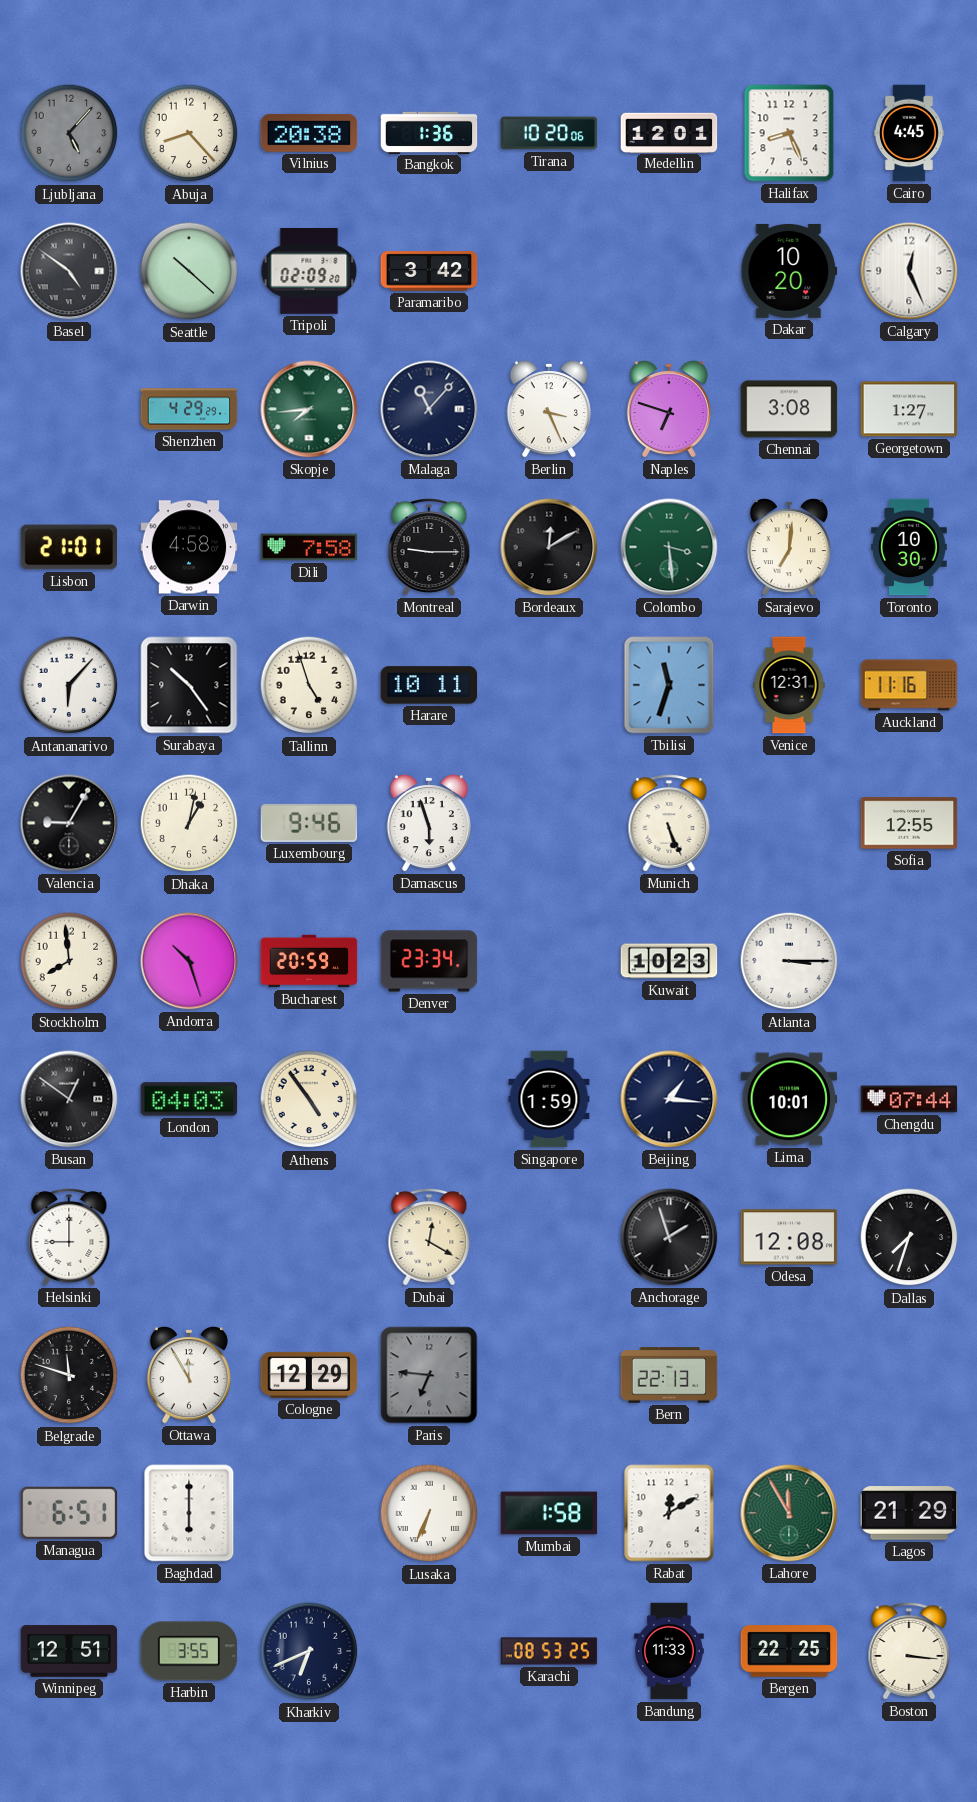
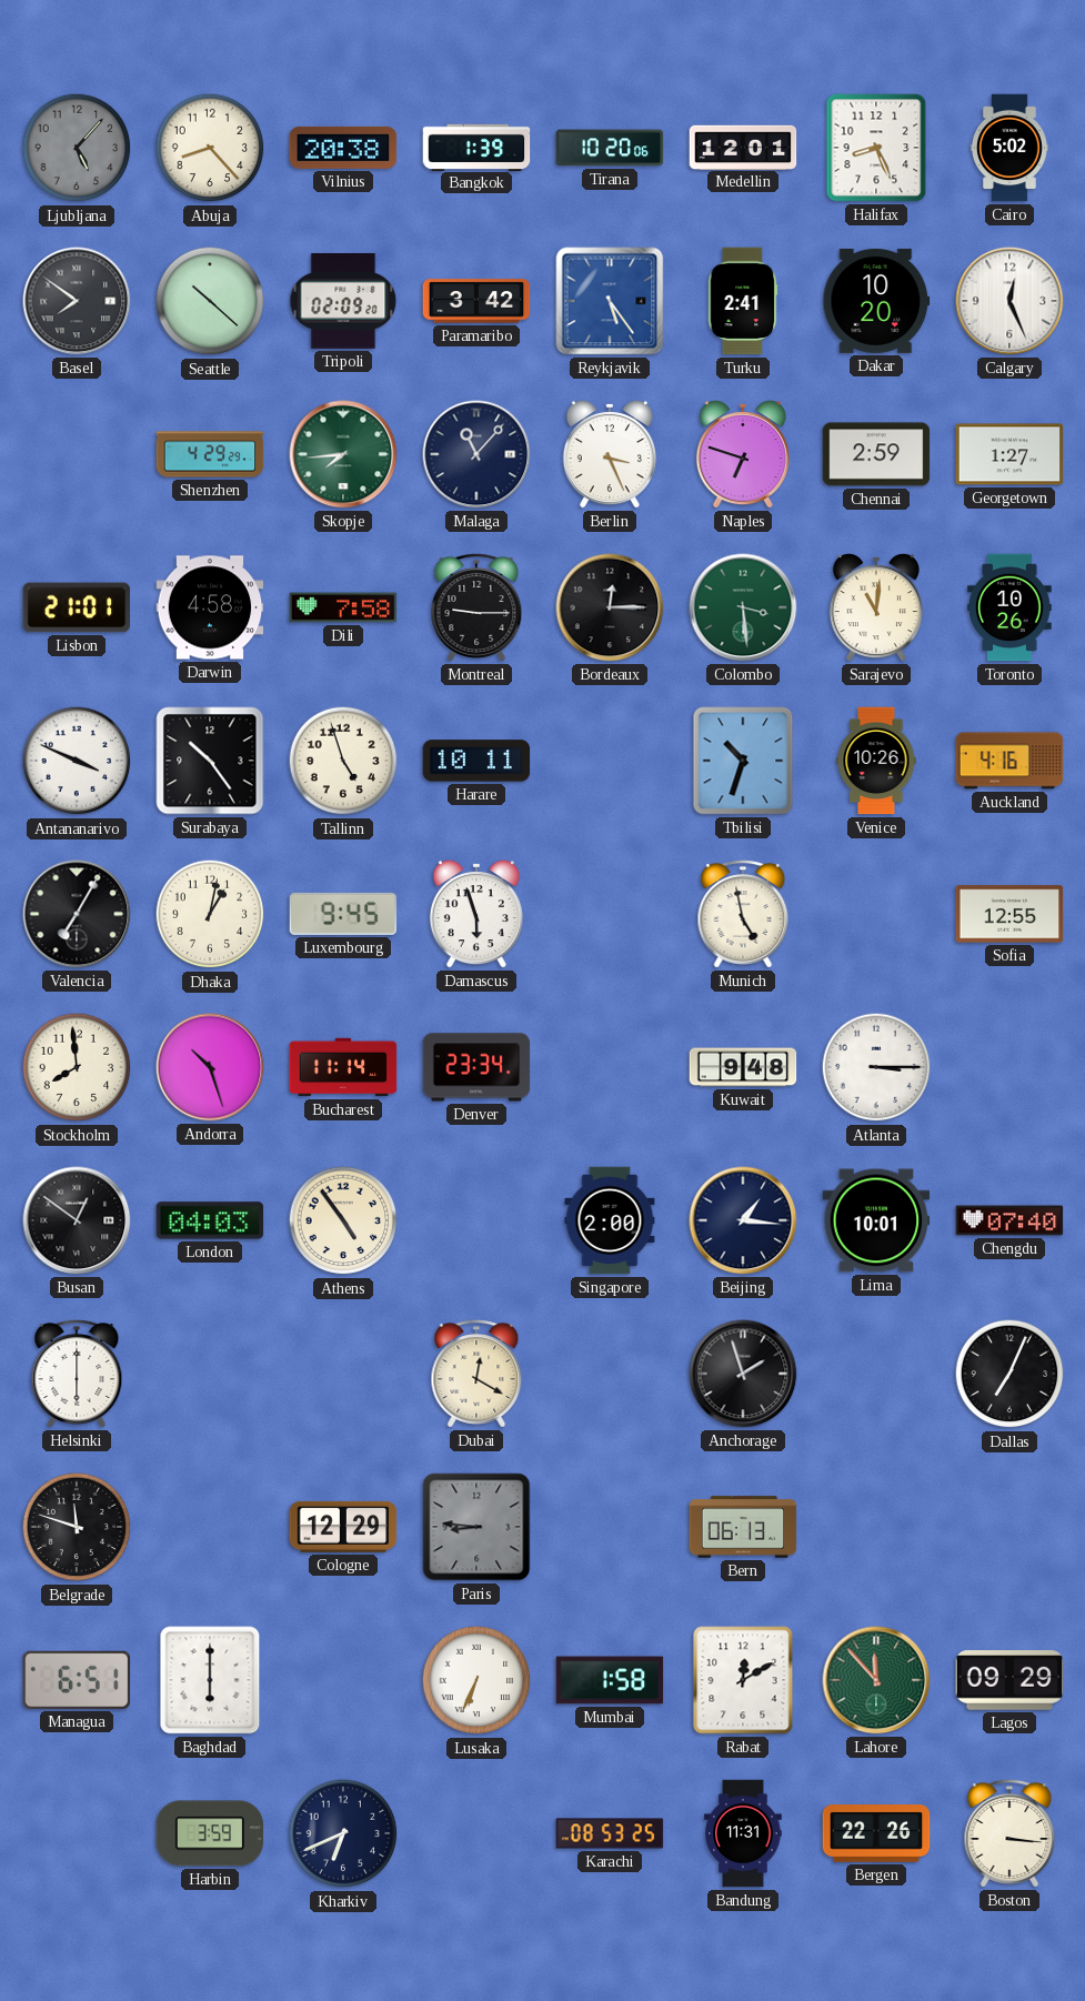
Bangkok: 1:36 -> 1:39 (476, 147)
Cairo: 4:45 -> 5:02 (1009, 148)
Basel: 4:51 -> 7:51 (77, 301)
Reykjavik: none -> 5:24 (610, 301)
Turku: none -> 2:41 (743, 301)
Chennai: 3:08 -> 2:59 (876, 454)
Bordeaux: 12:10 -> 12:15 (610, 607)
Sarajevo: 7:01 -> 11:01 (876, 607)
Toronto: 10:30 -> 10:26 (1009, 607)
Antananarivo: 6:07 -> 3:49 (77, 761)
Tbilisi: 11:33 -> 10:33 (743, 761)
Venice: 12:31 -> 10:26 (876, 761)
Auckland: 11:16 -> 4:16 (1009, 761)
Valencia: 9:05 -> 7:05 (77, 914)
Luxembourg: 9:46 -> 9:45 (343, 914)
Munich: 5:26 -> 4:58 (743, 914)
Bucharest: 20:59 -> 11:14 (343, 1067)
Kuwait: 10:23 -> 9:48 (743, 1067)
Singapore: 1:59 -> 2:00 (610, 1220)
Chengdu: 07:44 -> 07:40 (1009, 1220)
Helsinki: 9:00 -> 6:00 (77, 1374)
Odesa: 12:08 -> none (789, 1237)
Dallas: 7:33 -> 7:04 (1009, 1374)
Ottawa: 11:55 -> none (189, 1375)
Paris: 6:46 -> 8:46 (476, 1527)
Bern: 22:13 -> 06:13 (743, 1527)
Lahore: 11:55 -> 11:53 (876, 1680)
Lagos: 21:29 -> 09:29 (1009, 1680)
Winnipeg: 12:51 -> none (69, 1651)
Harbin: 3:55 -> 3:59 (210, 1833)
Bandung: 11:33 -> 11:31 (743, 1833)
Bergen: 22:25 -> 22:26 (876, 1833)
